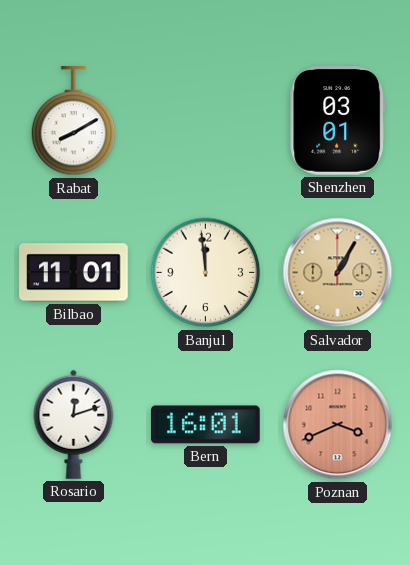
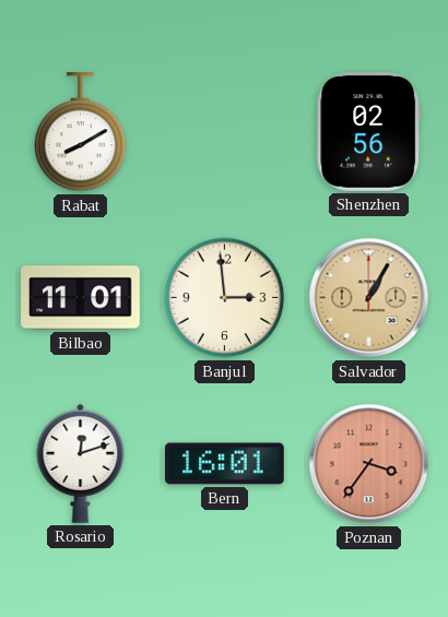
Shenzhen: 03:01 -> 02:56 (369, 132)
Banjul: 11:59 -> 2:59 (225, 298)
Poznan: 3:41 -> 3:36 (369, 464)
